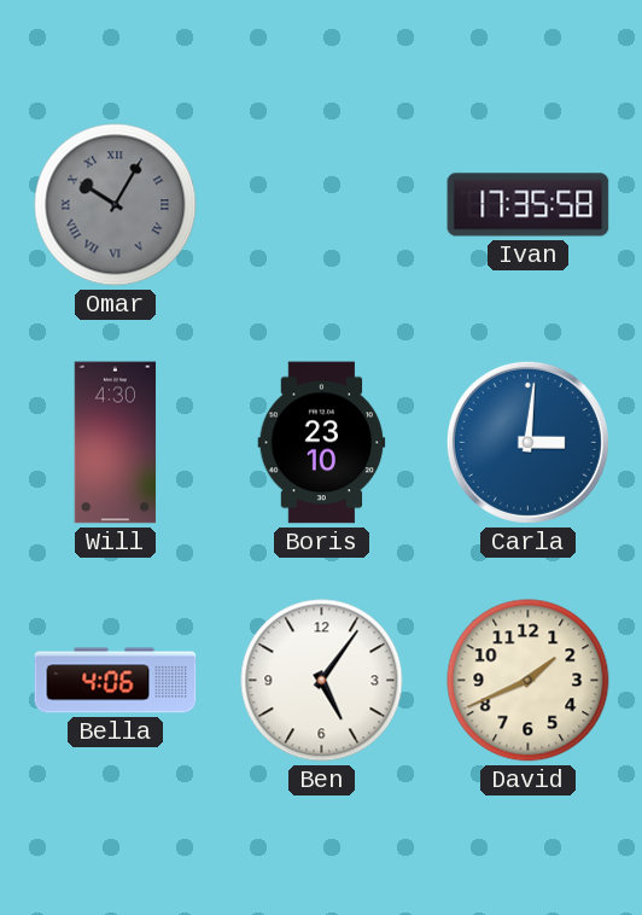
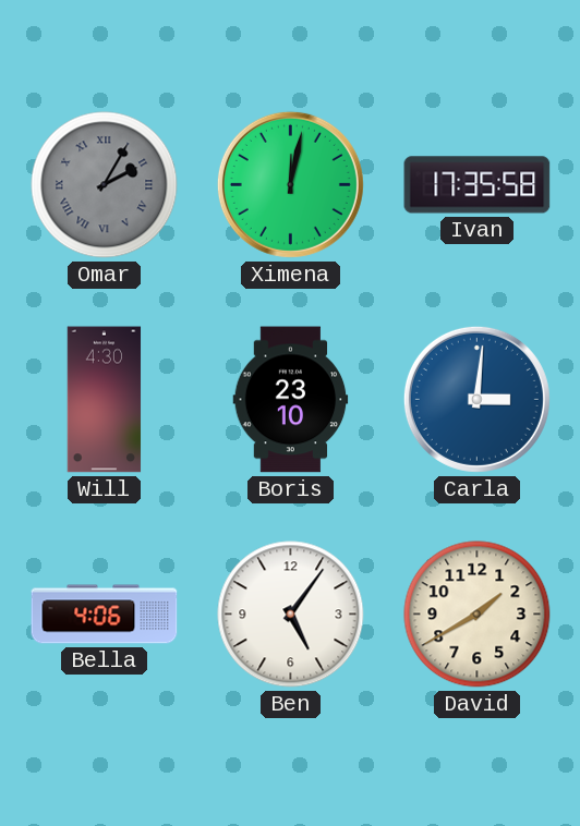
Omar: 10:05 -> 2:05 (105, 185)
Ximena: none -> 12:02 (290, 184)
David: 1:41 -> 1:40 (478, 615)
